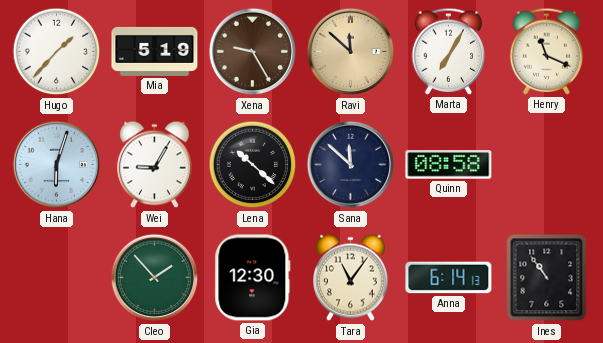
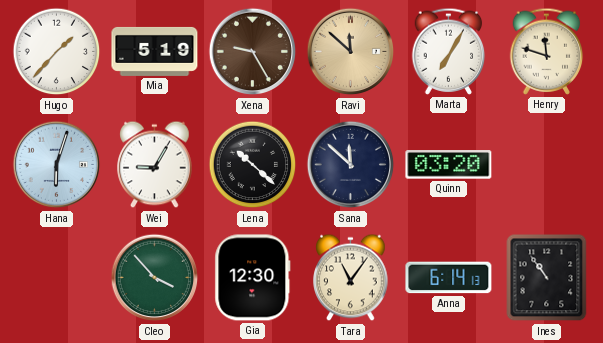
Henry: 11:19 -> 11:48 (547, 51)
Quinn: 08:58 -> 03:20 (449, 165)
Cleo: 1:53 -> 3:53 (155, 278)
